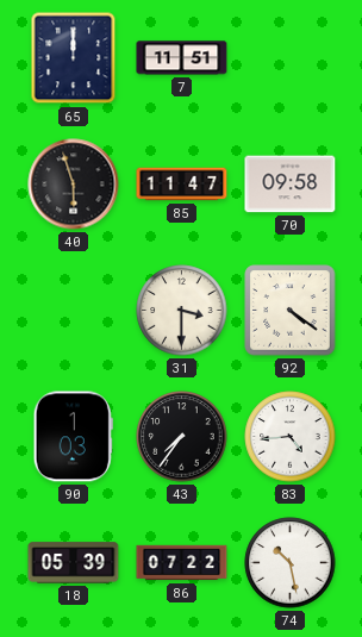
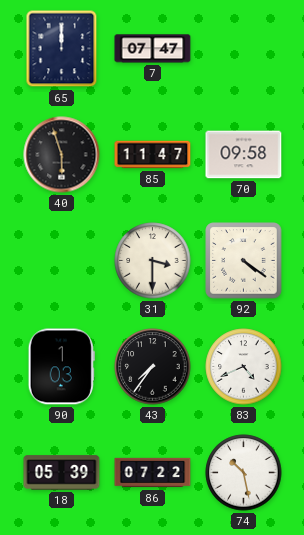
7: 11:51 -> 07:47 (153, 49)
83: 4:44 -> 4:41 (244, 367)
